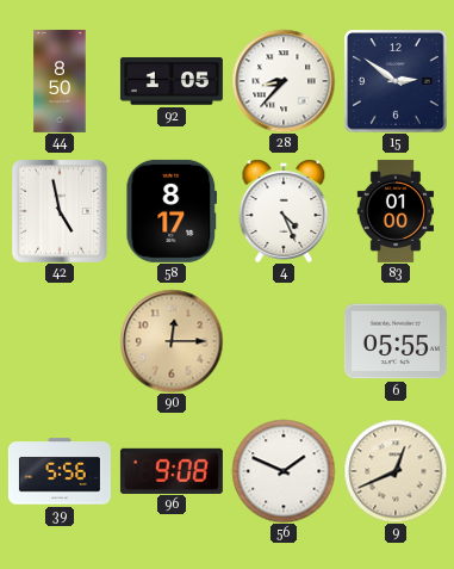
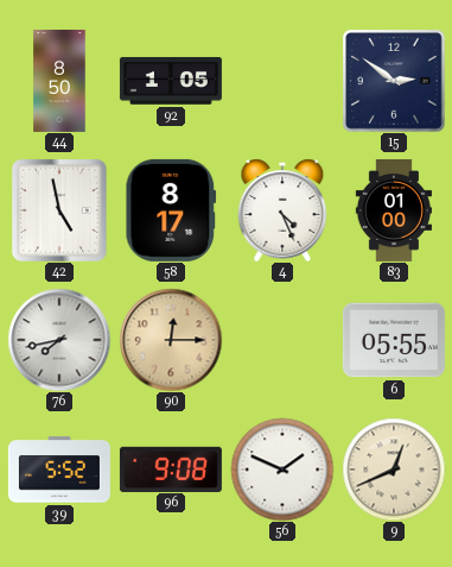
28: 8:37 -> none (284, 81)
76: none -> 7:43 (59, 340)
39: 5:56 -> 5:52 (59, 470)
